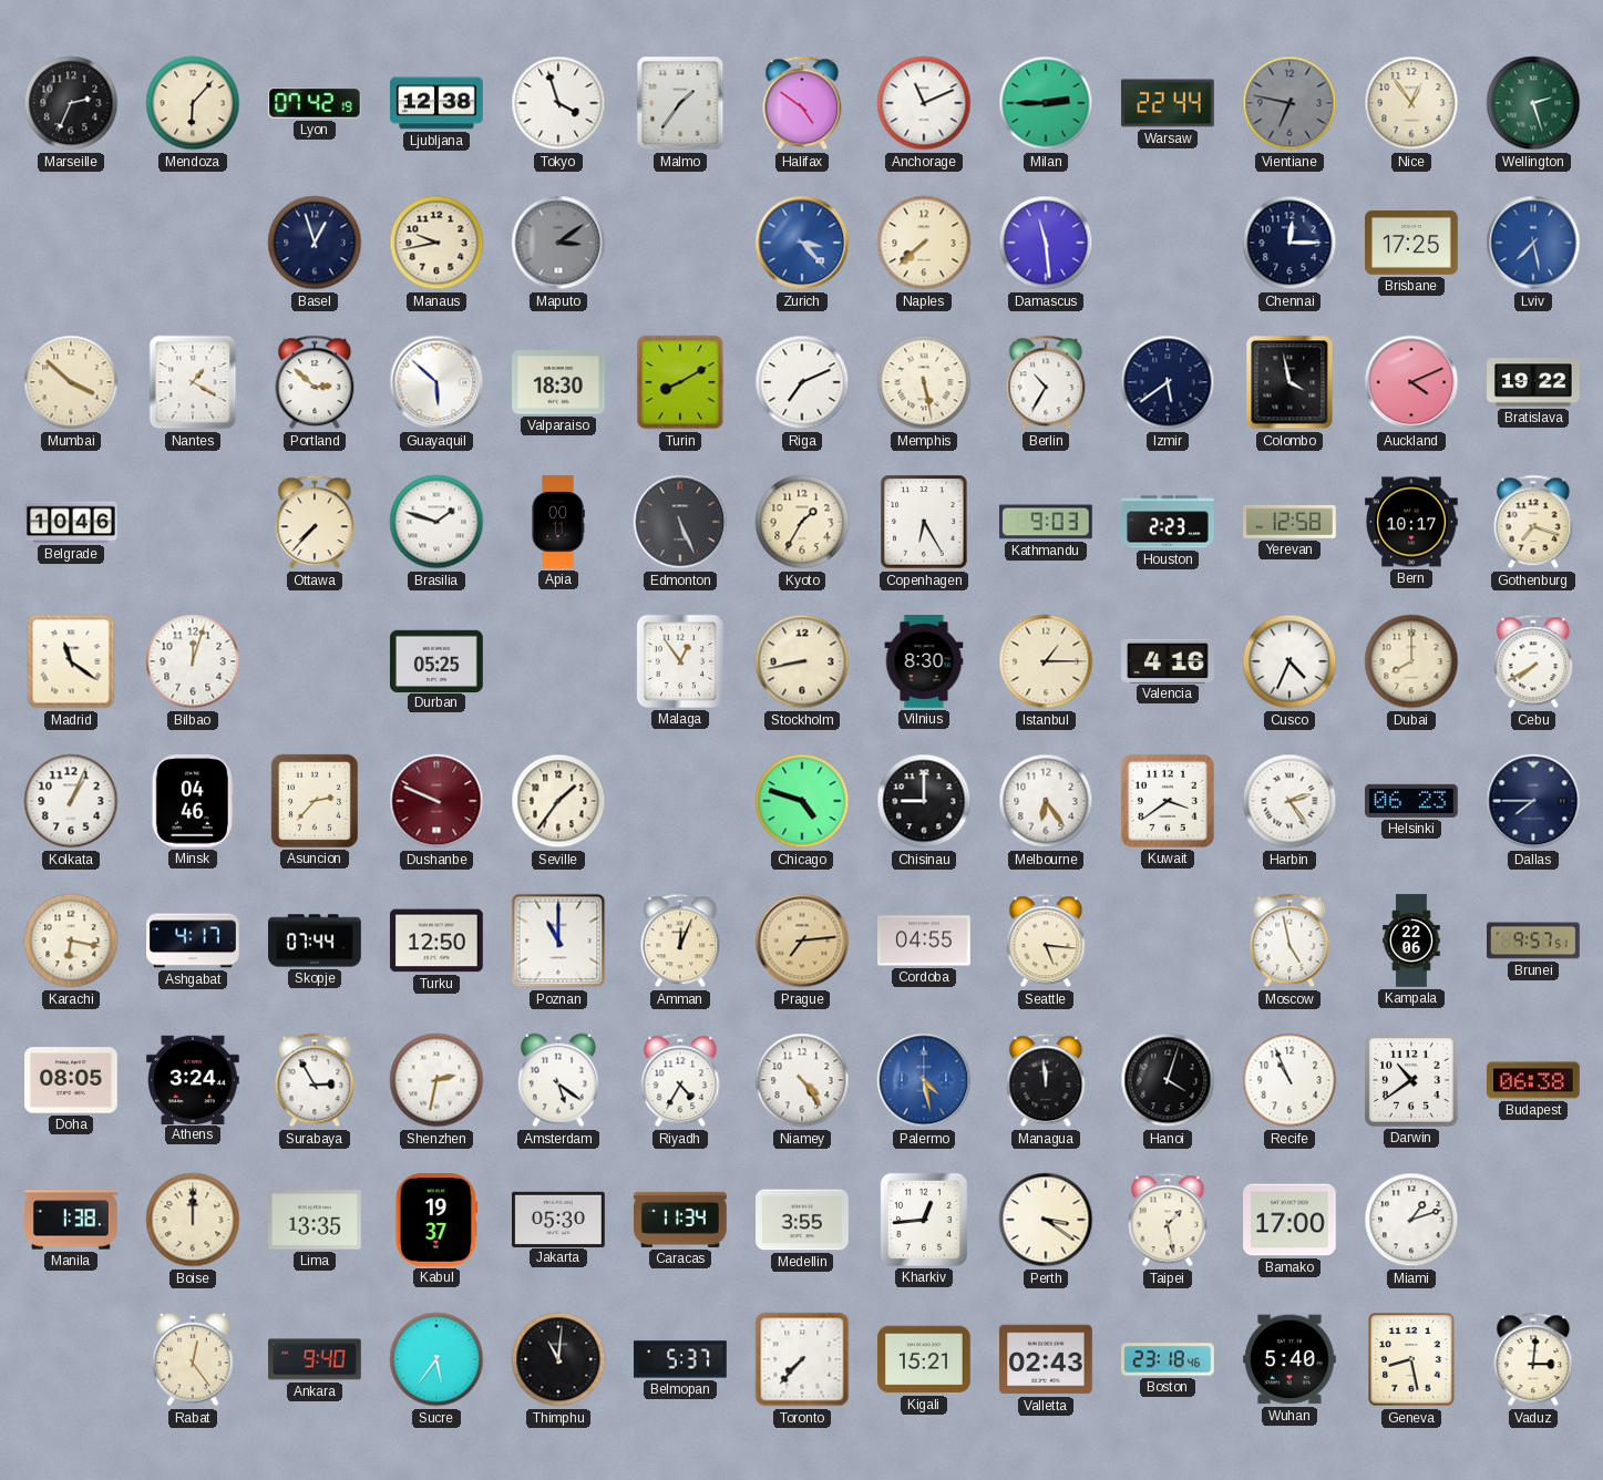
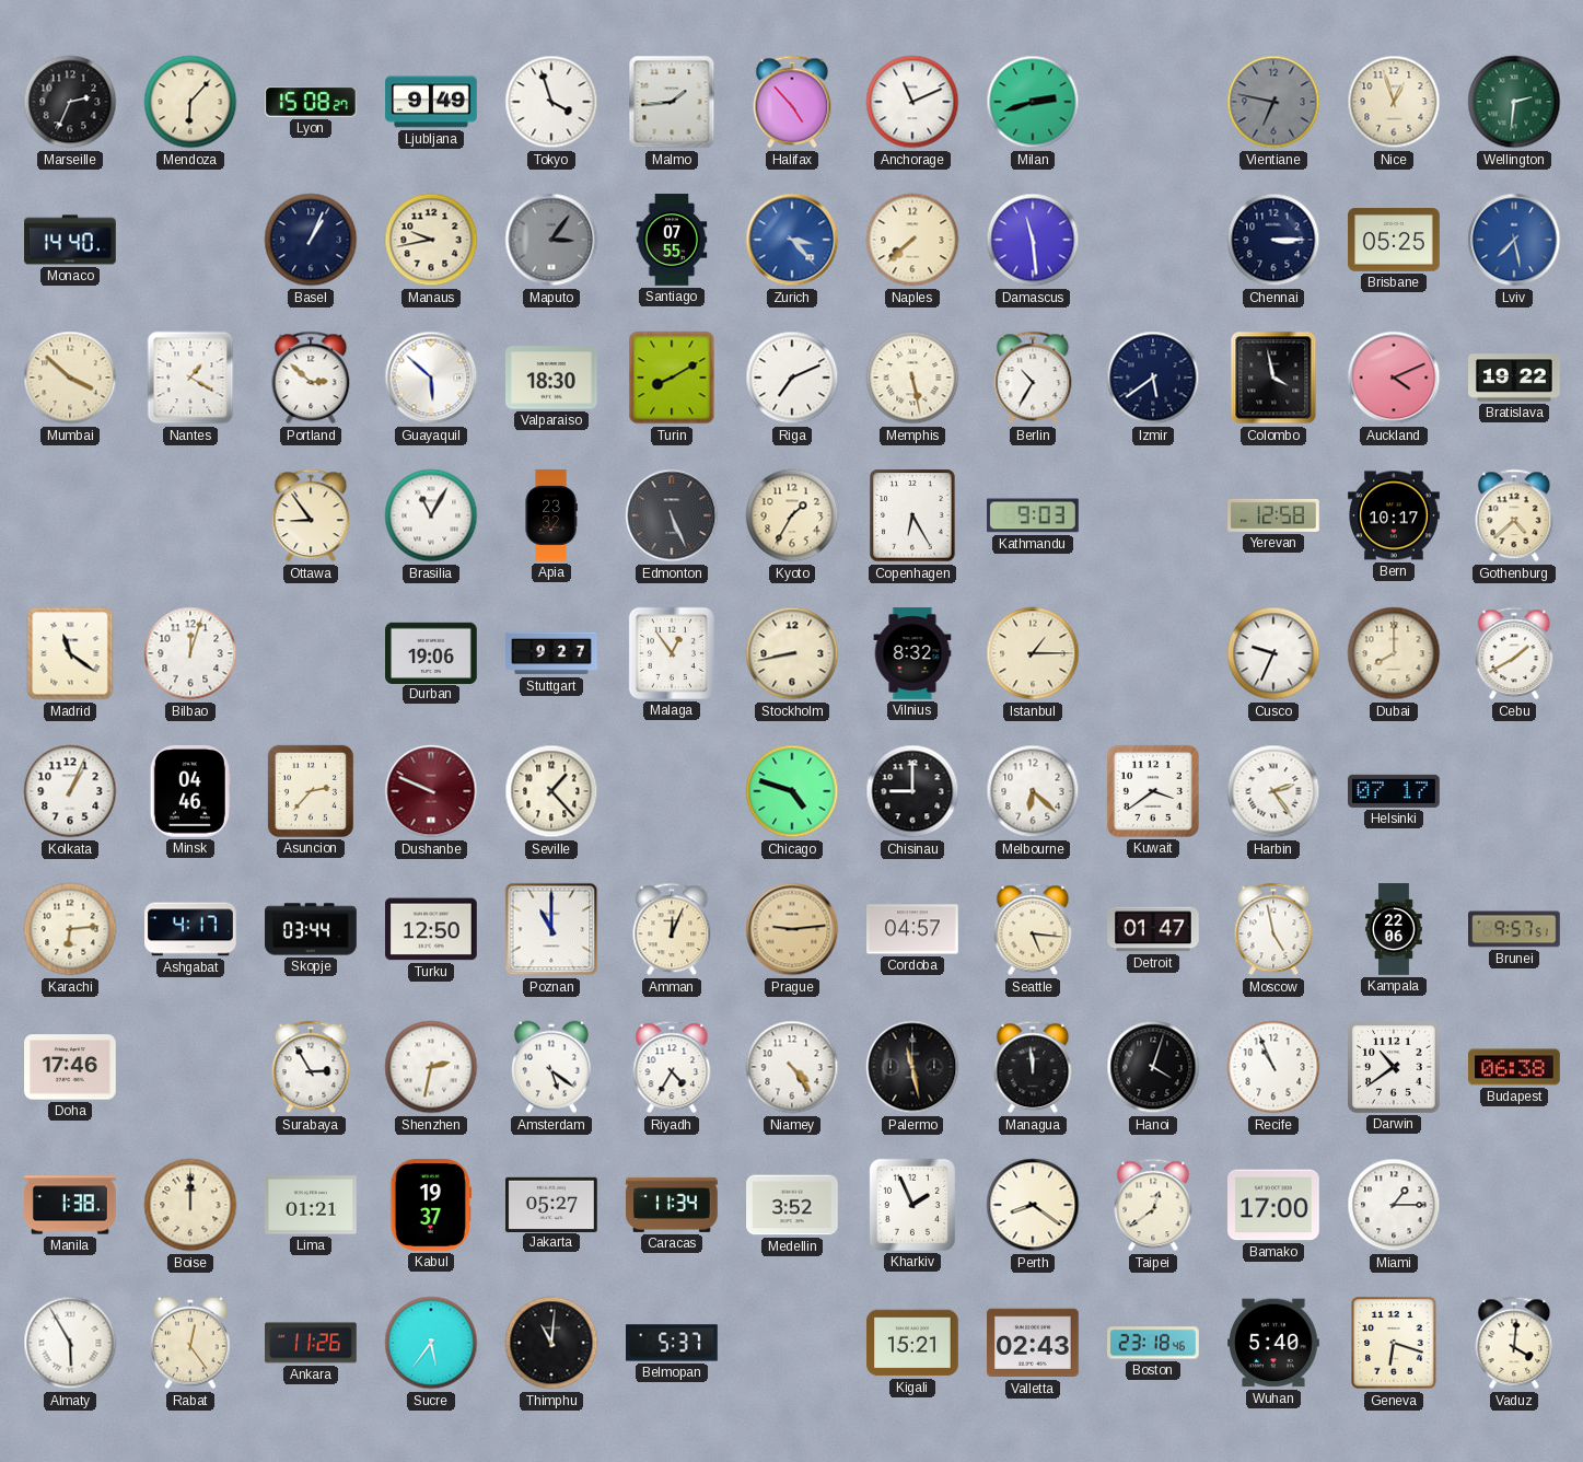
Lyon: 07:42 -> 15:08 (312, 102)
Ljubljana: 12:38 -> 9:49 (431, 102)
Malmo: 1:36 -> 1:44 (672, 102)
Halifax: 4:51 -> 4:53 (792, 102)
Milan: 2:45 -> 2:42 (1033, 102)
Warsaw: 22:44 -> none (1168, 103)
Nice: 12:54 -> 12:57 (1394, 102)
Wellington: 2:27 -> 2:31 (1514, 102)
Monaco: none -> 14:40 (70, 240)
Basel: 12:57 -> 1:04 (311, 240)
Maputo: 3:09 -> 3:06 (551, 240)
Santiago: none -> 07:55 (672, 240)
Chennai: 12:15 -> 3:15 (1273, 240)
Brisbane: 17:25 -> 05:25 (1394, 241)
Belgrade: 10:46 -> none (71, 522)
Ottawa: 7:37 -> 8:54 (311, 515)
Brasilia: 1:48 -> 11:05 (431, 515)
Apia: 00:11 -> 23:32 (551, 515)
Houston: 2:23 -> none (1168, 522)
Gothenburg: 7:18 -> 4:38 (1514, 515)
Durban: 05:25 -> 19:06 (431, 652)
Stuttgart: none -> 9:27 (551, 653)
Vilnius: 8:30 -> 8:32 (912, 653)
Valencia: 4:16 -> none (1168, 660)
Cusco: 4:34 -> 9:34 (1273, 653)
Cebu: 7:40 -> 1:40 (1514, 653)
Seville: 1:36 -> 1:23 (551, 791)
Melbourne: 6:24 -> 6:22 (1033, 791)
Helsinki: 06:23 -> 07:17 (1395, 791)
Dallas: 7:45 -> none (1533, 801)
Karachi: 6:17 -> 6:14 (70, 929)
Skopje: 07:44 -> 03:44 (311, 929)
Prague: 7:14 -> 9:14 (792, 929)
Cordoba: 04:55 -> 04:57 (912, 929)
Detroit: none -> 01:47 (1153, 929)
Doha: 08:05 -> 17:46 (70, 1067)
Athens: 3:24 -> none (194, 1079)
Palermo: 4:28 -> 11:28 (912, 1067)
Palermo dial: blue -> black (912, 1067)
Lima: 13:35 -> 01:21 (311, 1205)
Jakarta: 05:30 -> 05:27 (552, 1204)
Medellin: 3:55 -> 3:52 (792, 1205)
Kharkiv: 12:44 -> 1:56 (912, 1205)
Perth: 3:21 -> 8:21 (1033, 1205)
Taipei: 1:28 -> 12:39 (1153, 1205)
Miami: 1:12 -> 1:15 (1394, 1205)
Almaty: none -> 5:55 (70, 1343)
Ankara: 9:40 -> 11:26 (311, 1343)
Toronto: 7:37 -> none (802, 1359)
Geneva: 8:28 -> 6:18 (1394, 1343)
Vaduz: 3:01 -> 4:01 (1514, 1343)
